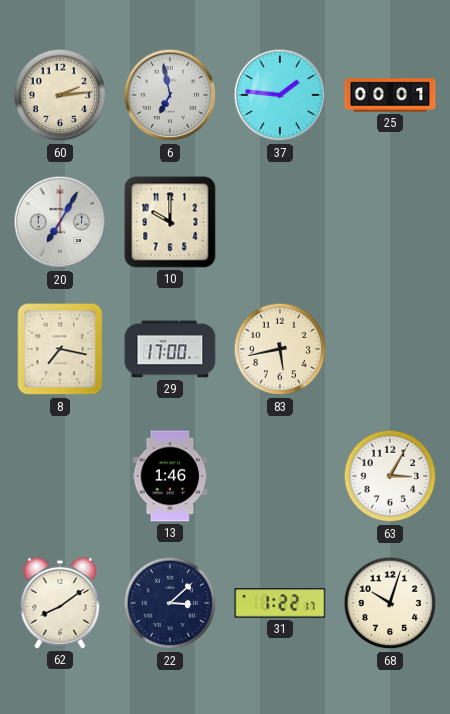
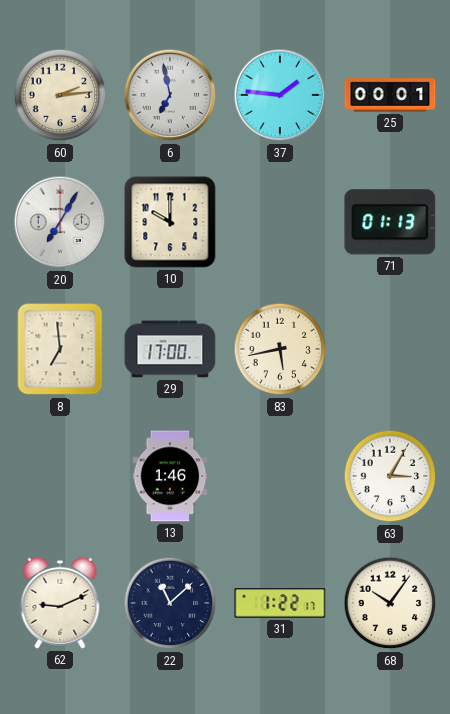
71: none -> 01:13 (390, 222)
8: 7:17 -> 6:59 (60, 349)
62: 8:09 -> 9:11 (60, 603)
22: 3:08 -> 11:08 (170, 603)
68: 10:03 -> 10:06 (390, 603)
